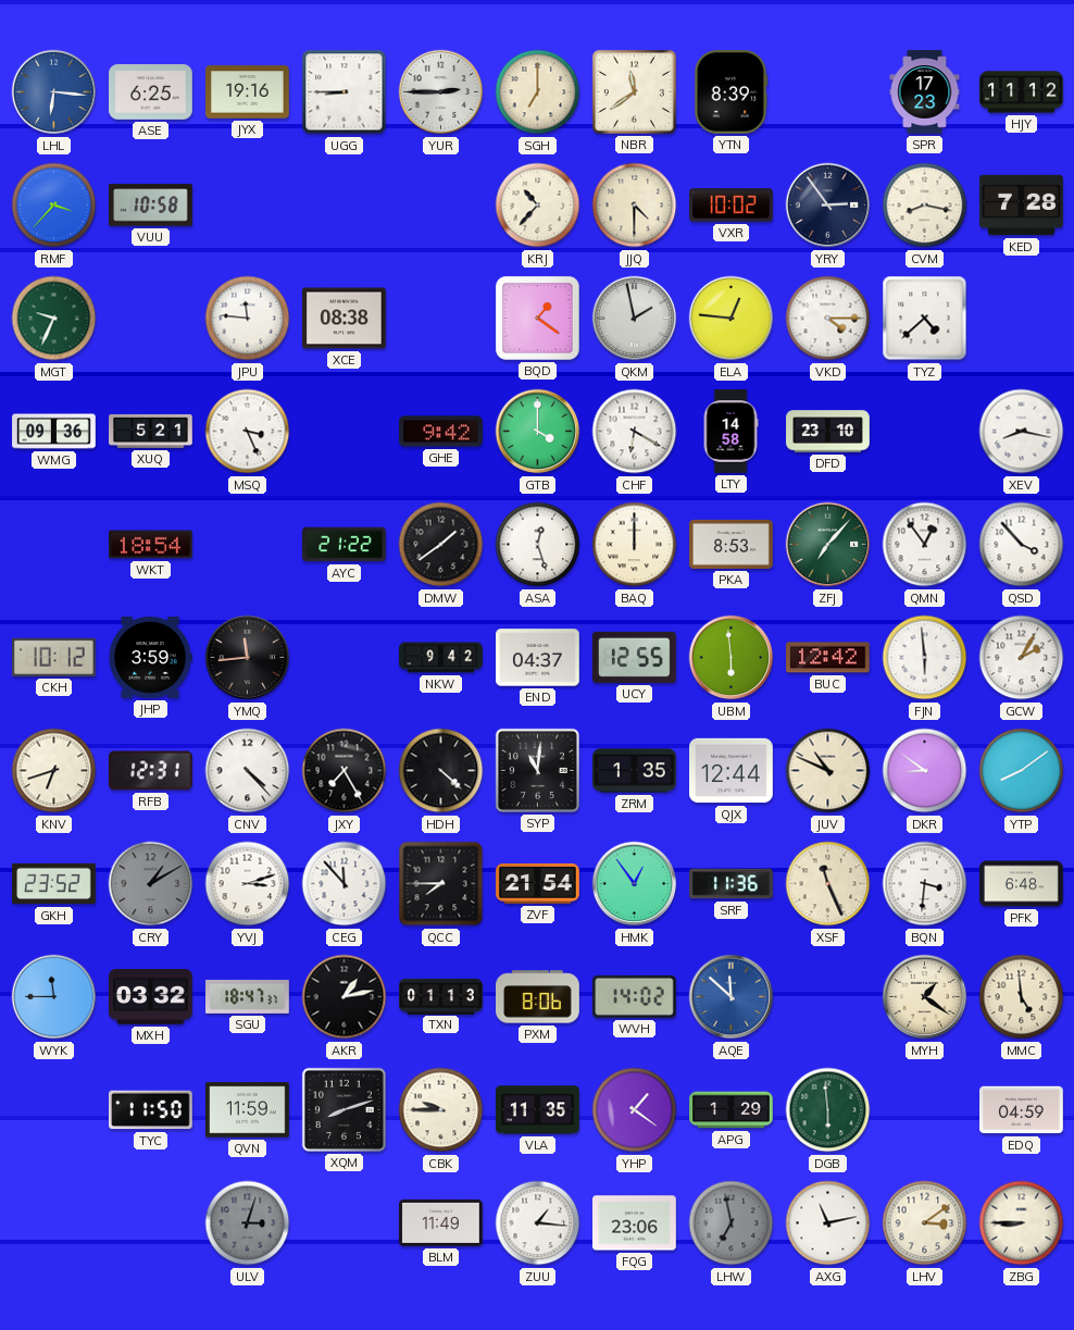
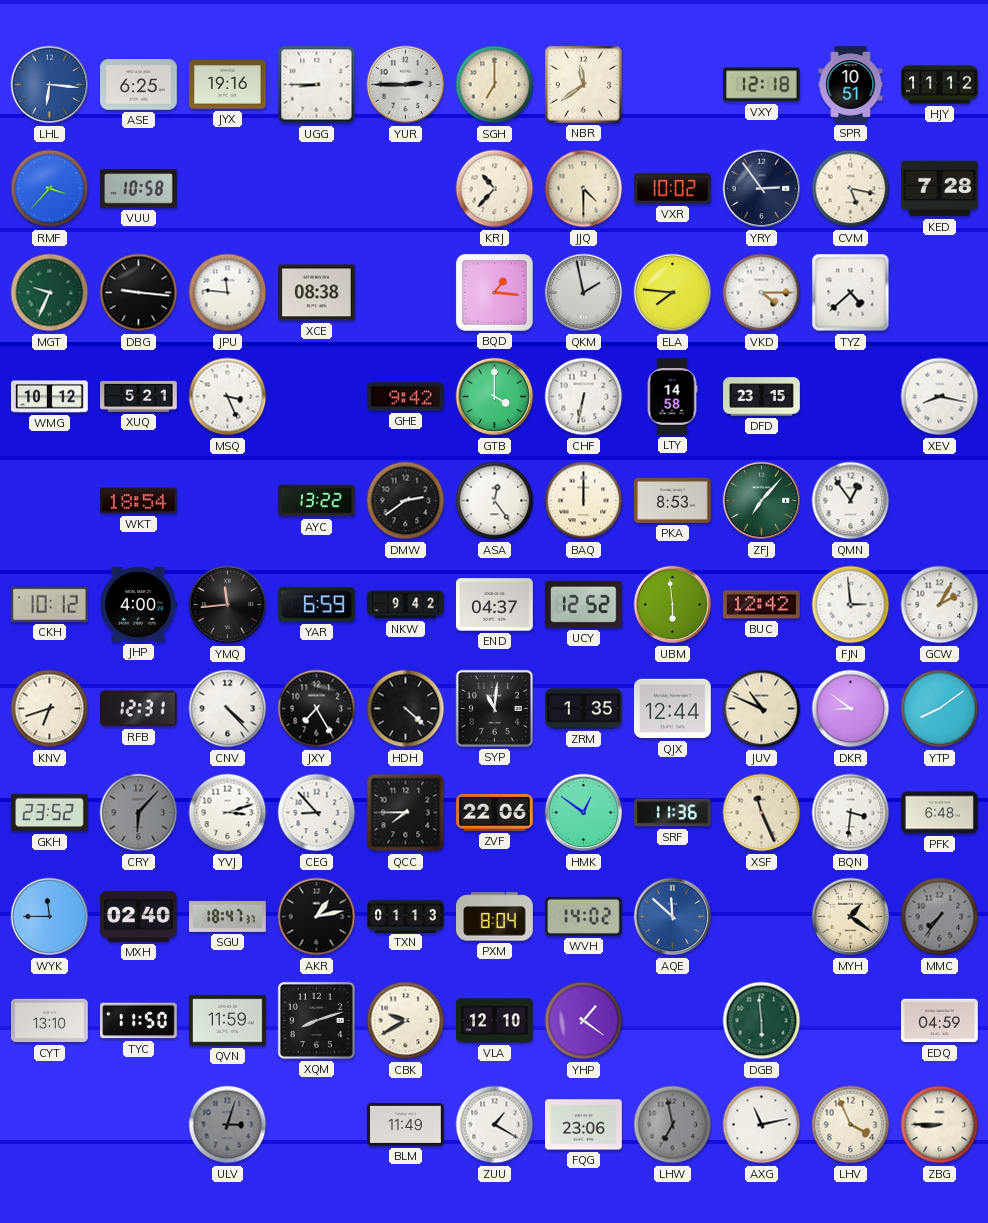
YTN: 8:39 -> none (730, 92)
VXY: none -> 12:18 (762, 85)
SPR: 17:23 -> 10:51 (851, 85)
CVM: 8:17 -> 5:17 (851, 189)
DBG: none -> 9:16 (139, 293)
BQD: 1:21 -> 1:16 (494, 292)
ELA: 12:46 -> 7:46 (673, 293)
WMG: 09:36 -> 10:12 (50, 397)
CHF: 6:20 -> 6:32 (584, 397)
DFD: 23:10 -> 23:15 (762, 397)
AYC: 21:22 -> 13:22 (317, 501)
DMW: 1:39 -> 2:39 (406, 501)
ASA: 12:27 -> 12:24 (495, 501)
QSD: 3:53 -> none (1022, 545)
JHP: 3:59 -> 4:00 (138, 605)
YAR: none -> 6:59 (316, 605)
UCY: 12:55 -> 12:52 (583, 604)
FJN: 5:59 -> 2:59 (851, 605)
CRY: 1:10 -> 6:07 (139, 813)
CEG: 11:53 -> 8:53 (317, 813)
ZVF: 21:54 -> 22:06 (495, 812)
HMK: 12:54 -> 12:51 (584, 813)
MXH: 03:32 -> 02:40 (139, 917)
PXM: 8:06 -> 8:04 (495, 917)
MMC: 4:59 -> 7:36 (940, 917)
MMC dial: cream -> grey (940, 917)
CYT: none -> 13:10 (50, 1021)
CBK: 9:45 -> 9:40 (406, 1021)
VLA: 11:35 -> 12:10 (495, 1021)
APG: 1:29 -> none (732, 1110)
ZUU: 1:16 -> 1:20 (495, 1125)
LHV: 3:09 -> 3:56 (851, 1125)
